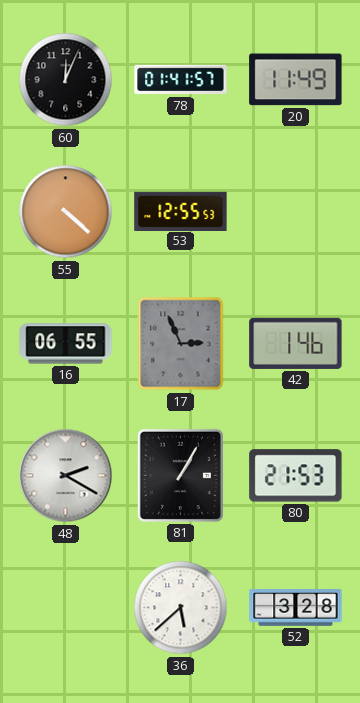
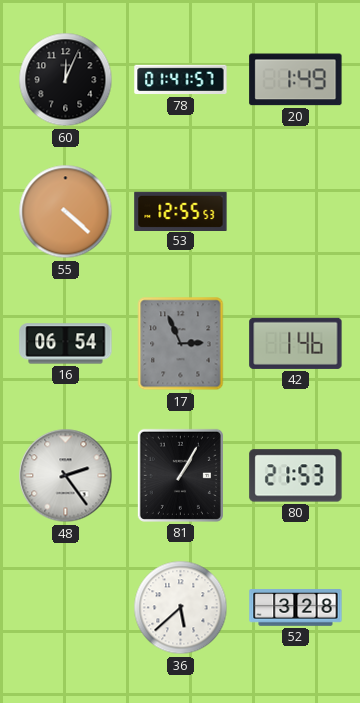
20: 11:49 -> 1:49 (296, 80)
16: 06:55 -> 06:54 (66, 344)
48: 2:20 -> 2:24 (66, 476)
